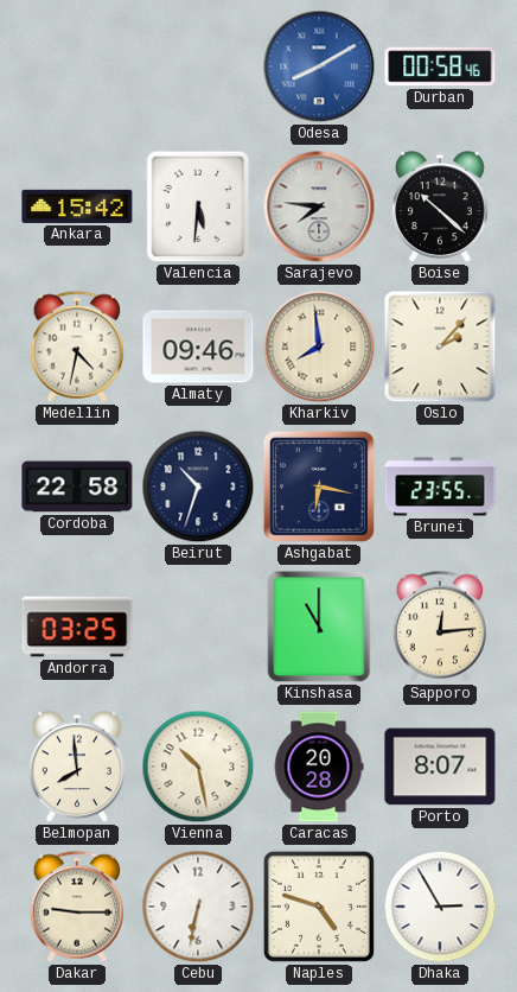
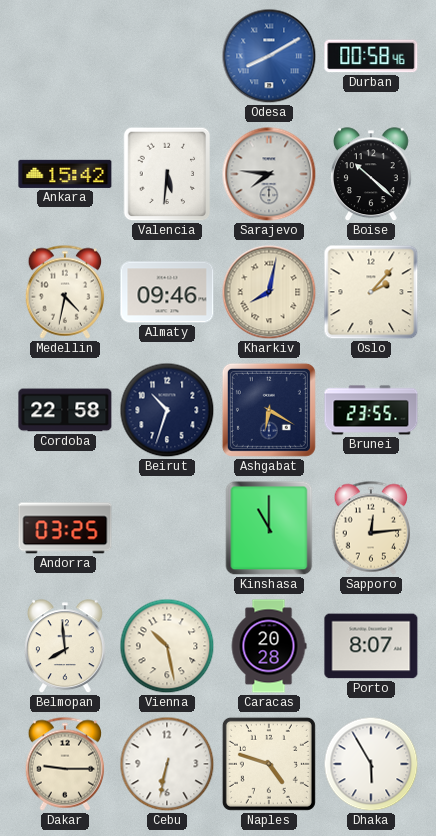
Kharkiv: 7:59 -> 8:02 (269, 292)
Ashgabat: 6:17 -> 6:20 (269, 410)
Dhaka: 2:55 -> 5:55 (371, 764)
